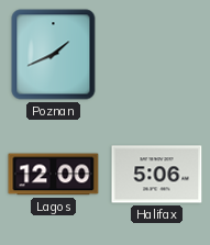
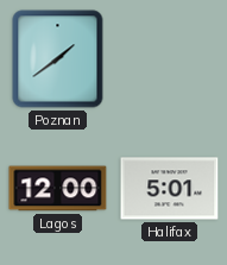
Poznan: 1:41 -> 1:39 (58, 59)
Halifax: 5:06 -> 5:01 (170, 189)
